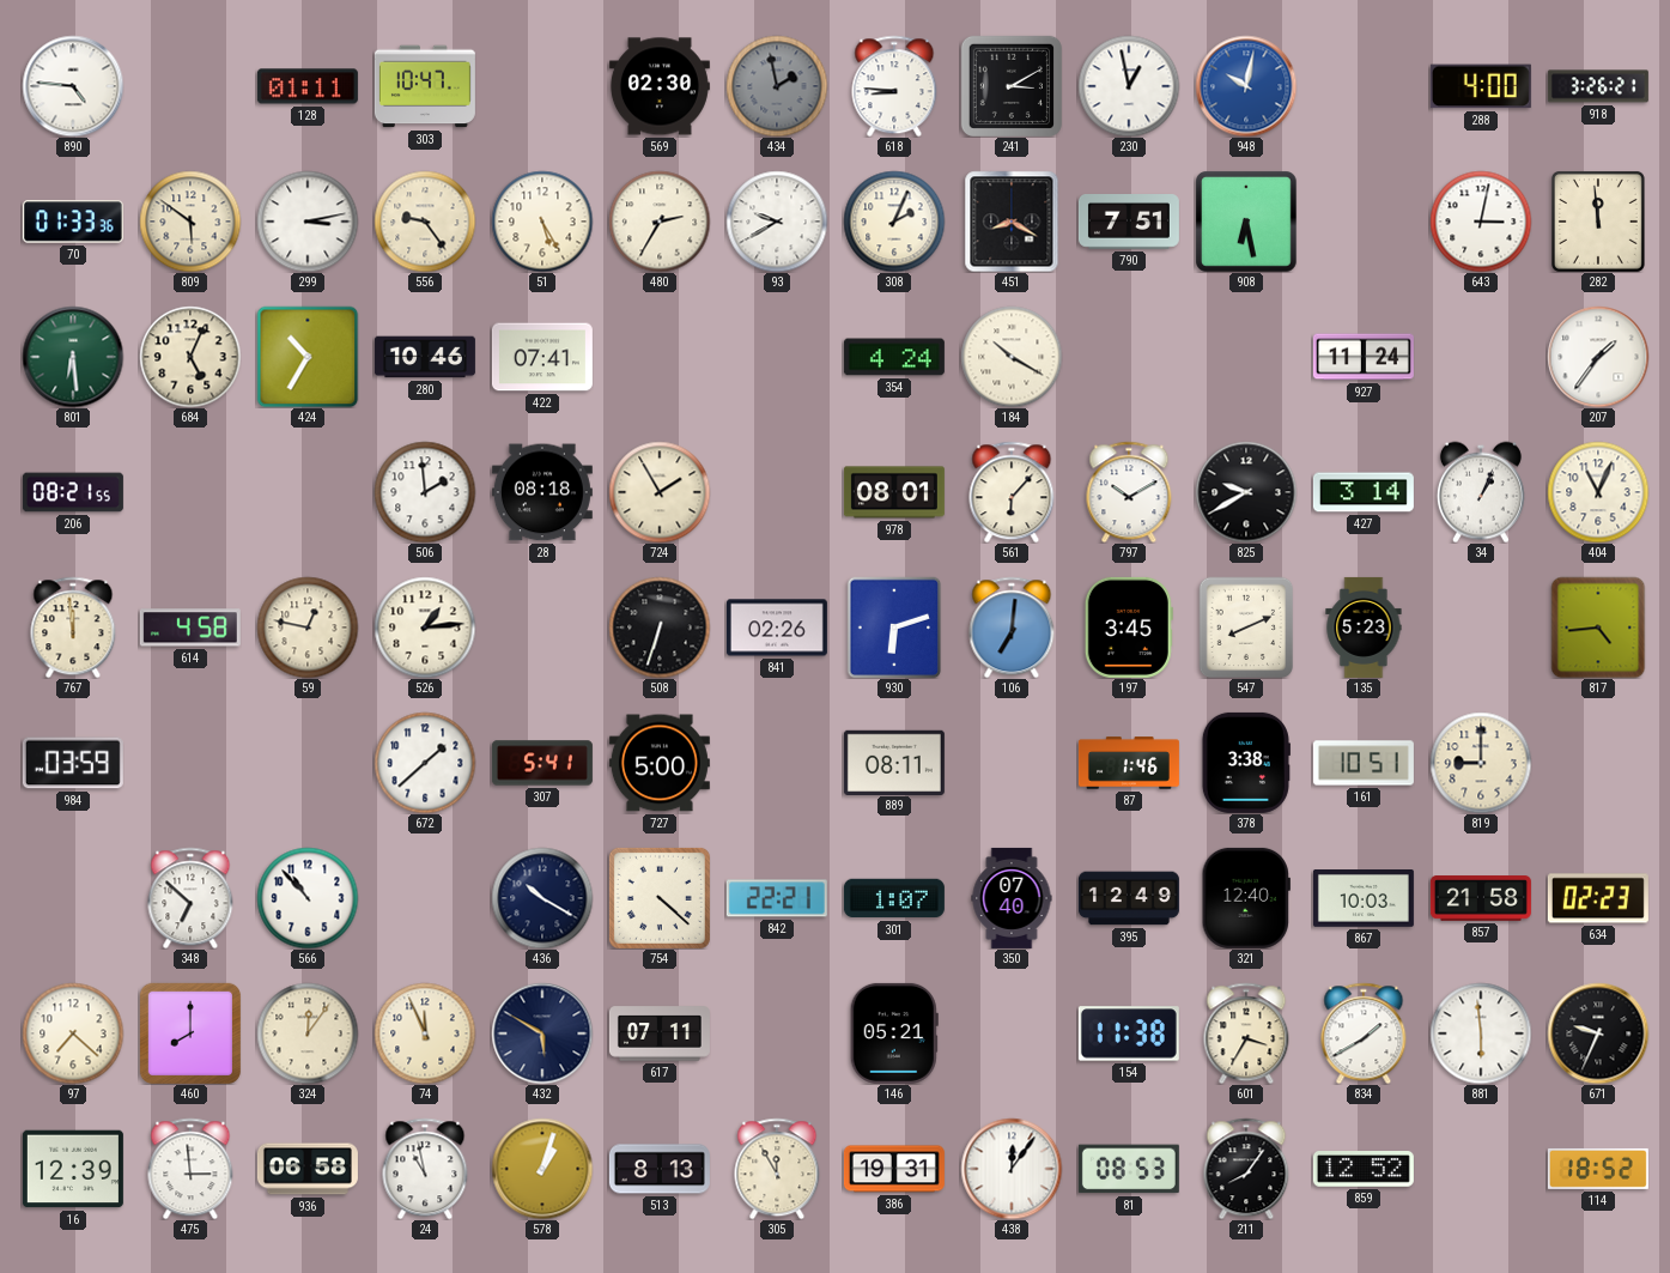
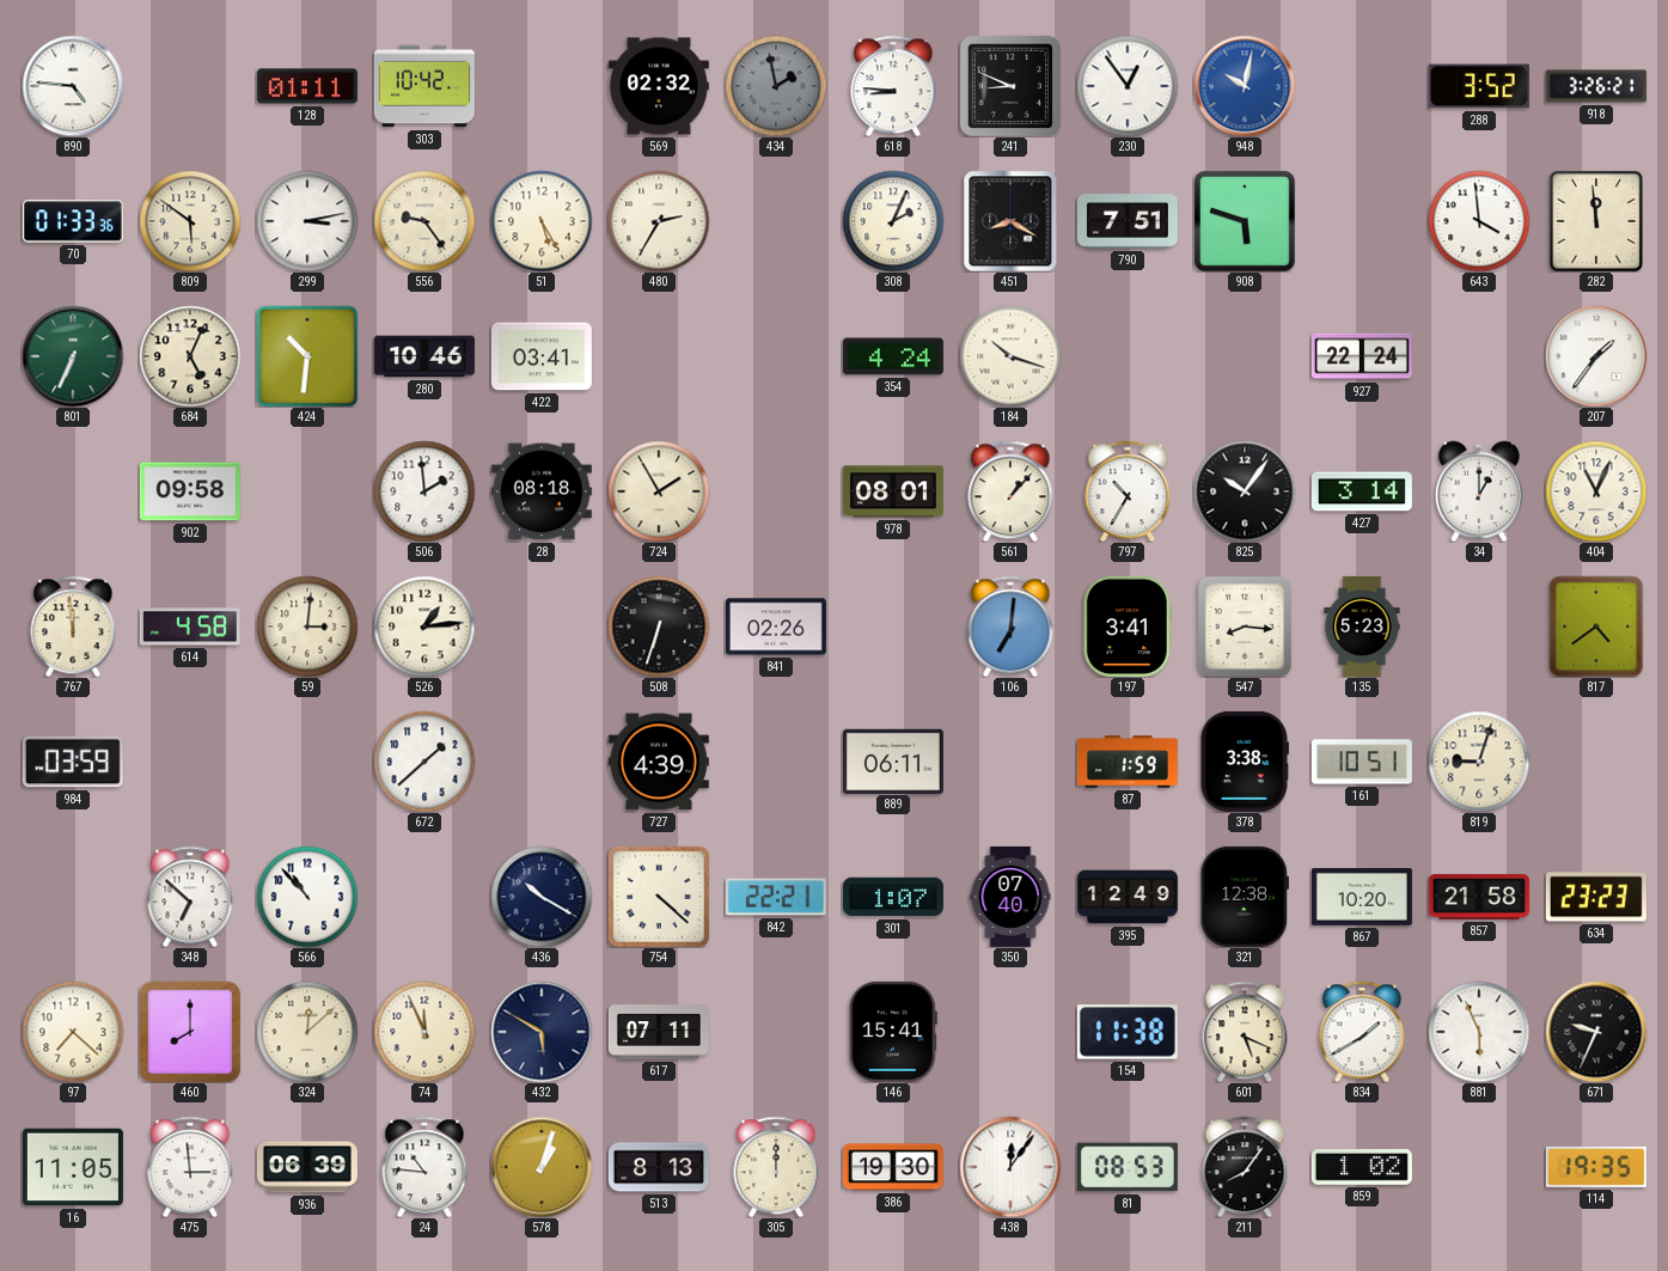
303: 10:47 -> 10:42 (424, 86)
569: 02:30 -> 02:32 (659, 86)
241: 3:10 -> 8:49 (1010, 86)
230: 12:58 -> 12:54 (1128, 86)
288: 4:00 -> 3:52 (1479, 86)
93: 9:40 -> none (777, 222)
908: 6:28 -> 5:48 (1245, 221)
643: 3:02 -> 3:59 (1479, 221)
801: 6:29 -> 6:34 (73, 356)
424: 10:35 -> 10:31 (307, 356)
422: 07:41 -> 03:41 (542, 356)
184: 10:20 -> 10:18 (1010, 356)
927: 11:24 -> 22:24 (1362, 356)
206: 08:21 -> none (73, 492)
902: none -> 09:58 (190, 491)
561: 6:07 -> 1:07 (1010, 491)
797: 10:10 -> 10:35 (1128, 491)
825: 9:40 -> 10:06 (1245, 491)
34: 1:04 -> 1:00 (1479, 491)
59: 12:47 -> 3:01 (307, 627)
930: 6:12 -> none (894, 628)
197: 3:45 -> 3:41 (1128, 627)
547: 8:11 -> 8:16 (1245, 627)
817: 4:44 -> 4:39 (1596, 627)
307: 5:41 -> none (542, 763)
727: 5:00 -> 4:39 (659, 762)
889: 08:11 -> 06:11 (893, 760)
87: 1:46 -> 1:59 (1128, 762)
819: 9:00 -> 9:03 (1479, 762)
321: 12:40 -> 12:38 (1245, 897)
867: 10:03 -> 10:20 (1362, 898)
634: 02:23 -> 23:23 (1596, 897)
324: 12:06 -> 12:08 (307, 1032)
146: 05:21 -> 15:41 (893, 1032)
601: 3:35 -> 5:19 (1245, 1032)
881: 5:59 -> 5:56 (1479, 1032)
16: 12:39 -> 11:05 (73, 1167)
936: 06:58 -> 06:39 (307, 1167)
24: 10:58 -> 10:46 (424, 1167)
305: 11:55 -> 12:00 (776, 1167)
386: 19:31 -> 19:30 (893, 1167)
859: 12:52 -> 1:02 (1362, 1167)
114: 18:52 -> 19:35 (1596, 1167)
